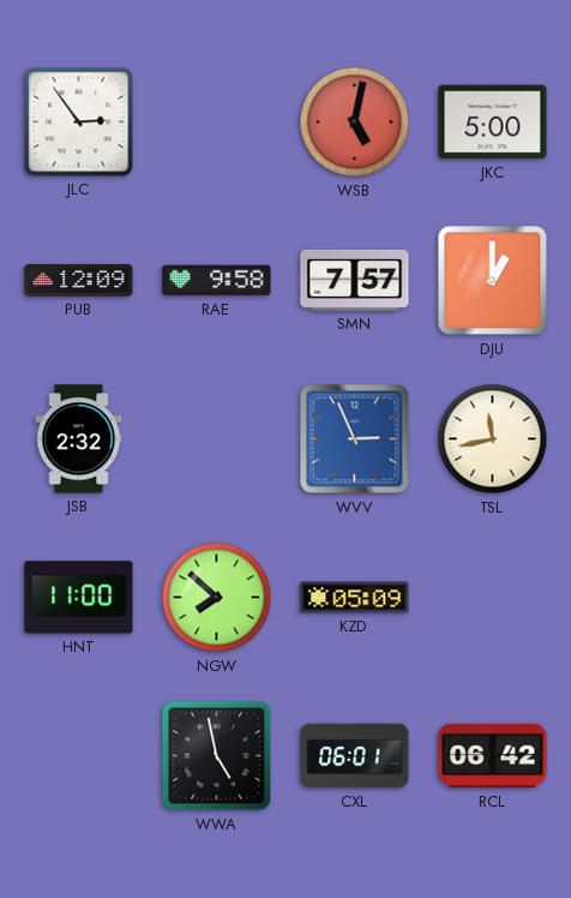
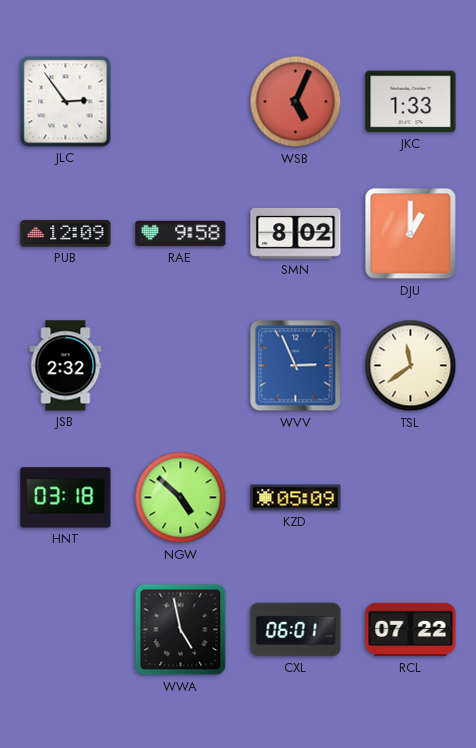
WSB: 5:02 -> 5:04 (296, 102)
JKC: 5:00 -> 1:33 (411, 102)
SMN: 7:57 -> 8:02 (296, 233)
TSL: 11:43 -> 11:39 (411, 366)
HNT: 11:00 -> 03:18 (66, 498)
NGW: 7:52 -> 4:52 (181, 498)
RCL: 06:42 -> 07:22 (411, 630)
